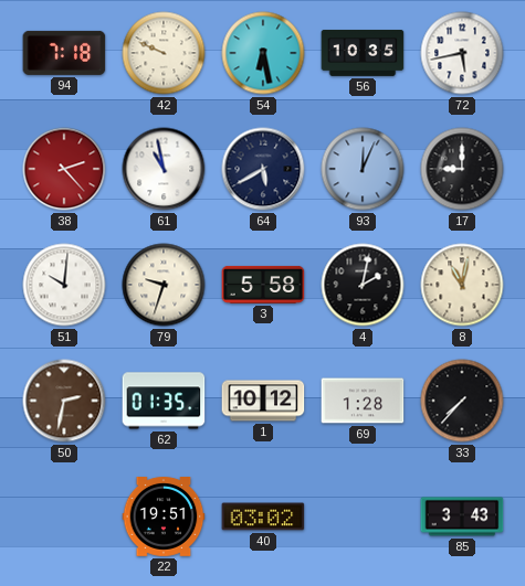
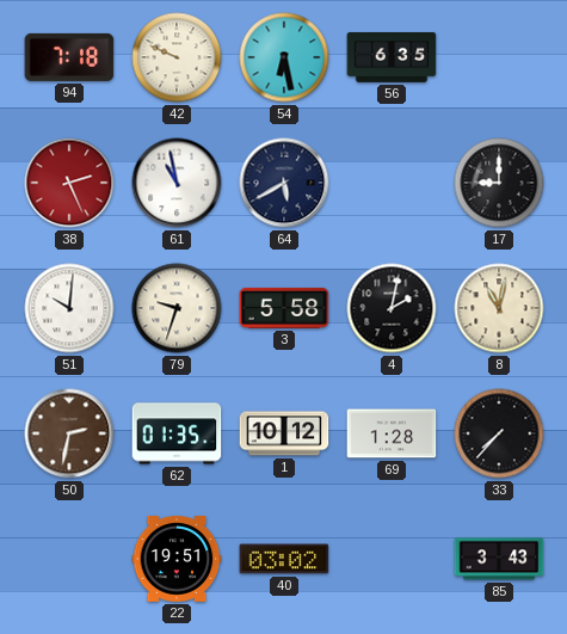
56: 10:35 -> 6:35 (392, 57)
72: 5:43 -> none (462, 53)
38: 2:23 -> 2:26 (69, 183)
93: 12:04 -> none (363, 169)
